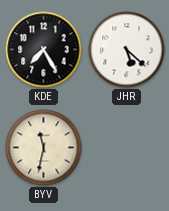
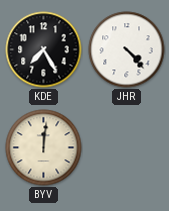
JHR: 5:22 -> 4:23 (127, 50)
BYV: 11:32 -> 12:01 (44, 148)
